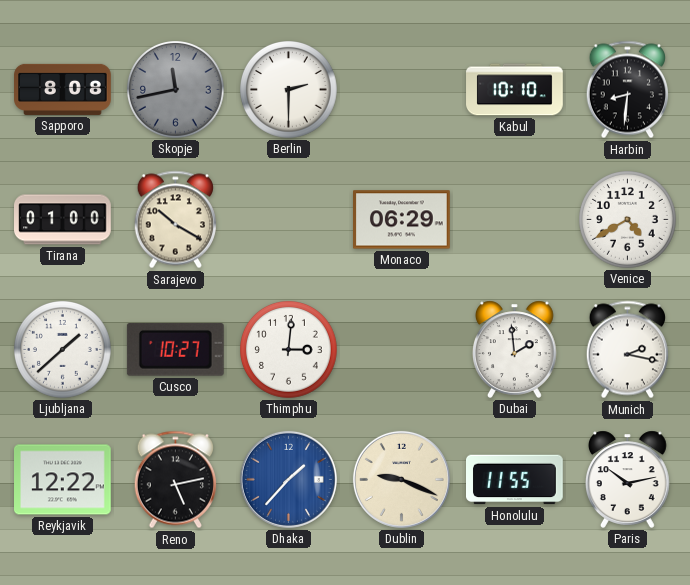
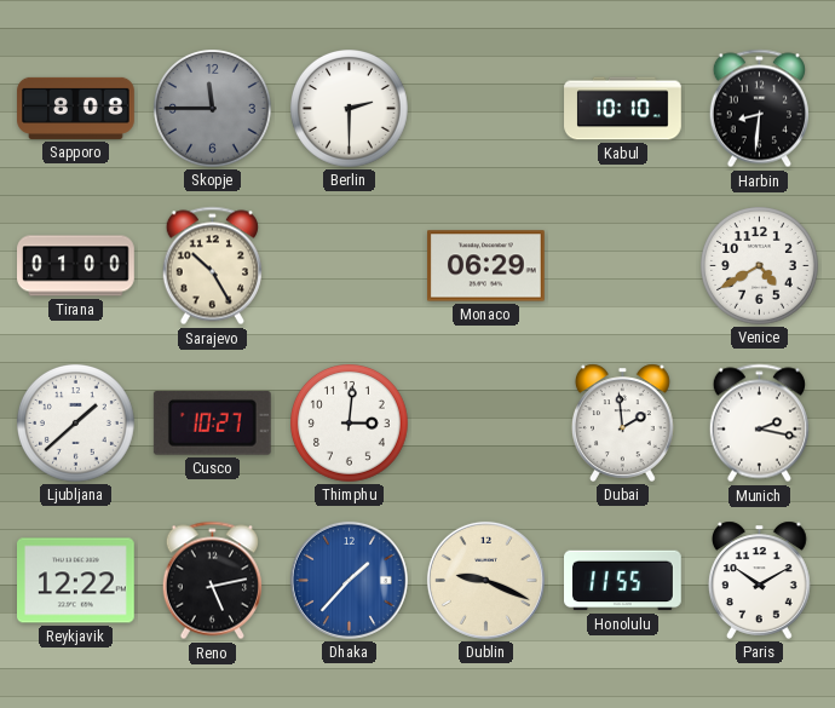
Skopje: 11:43 -> 11:45 (213, 109)
Sarajevo: 10:20 -> 10:25 (212, 266)
Paris: 10:13 -> 10:10 (759, 580)
